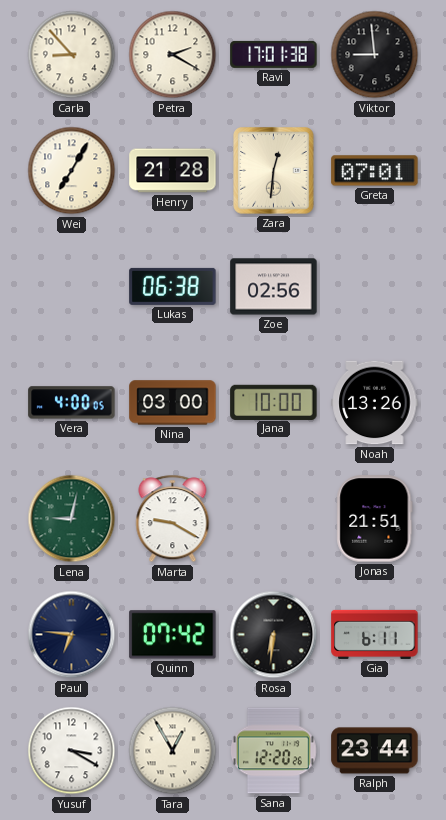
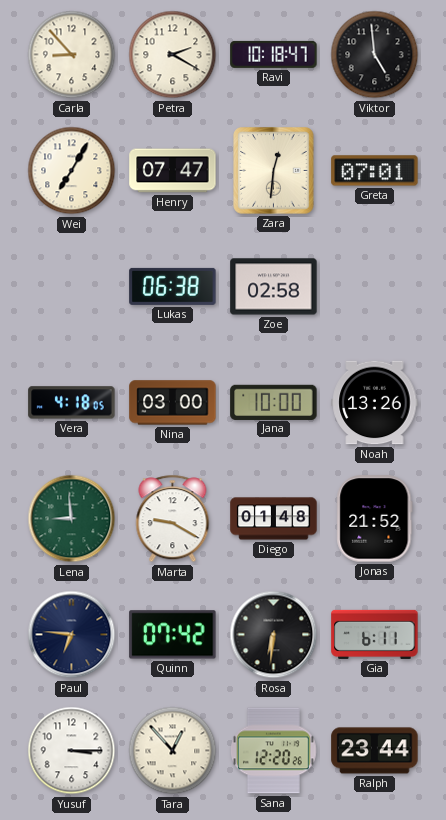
Ravi: 17:01 -> 10:18 (274, 54)
Viktor: 8:59 -> 4:59 (375, 55)
Henry: 21:28 -> 07:47 (173, 171)
Zoe: 02:56 -> 02:58 (274, 287)
Vera: 4:00 -> 4:18 (72, 403)
Lena: 9:02 -> 8:59 (72, 519)
Diego: none -> 01:48 (274, 519)
Jonas: 21:51 -> 21:52 (375, 519)
Yusuf: 3:20 -> 3:15 (72, 751)
Tara: 12:55 -> 12:53 (173, 751)
